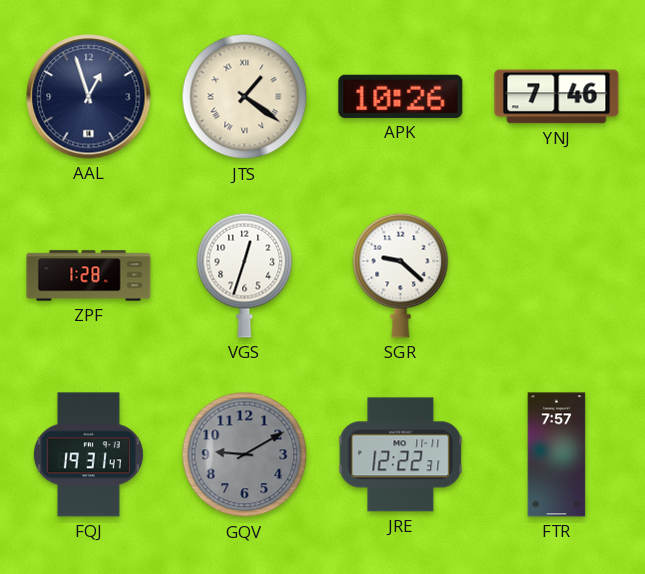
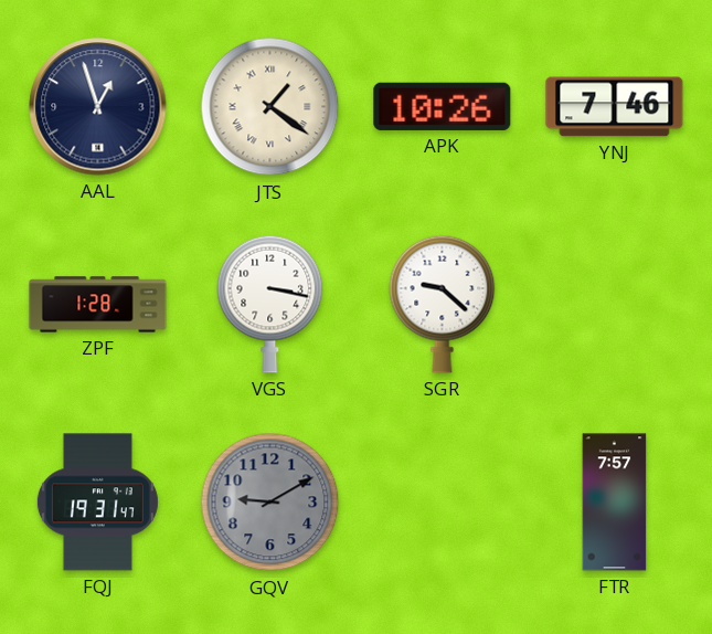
VGS: 12:33 -> 3:17 (270, 304)
JRE: 12:22 -> none (401, 455)
